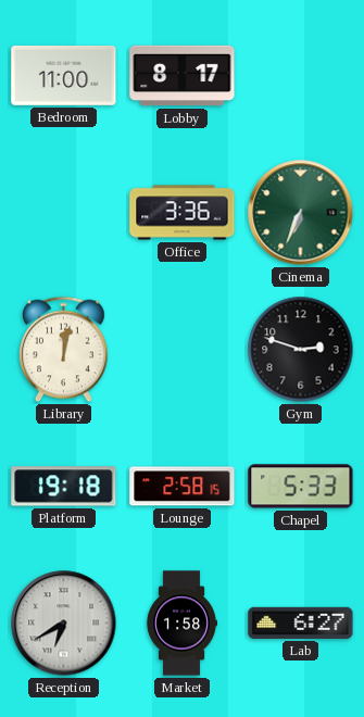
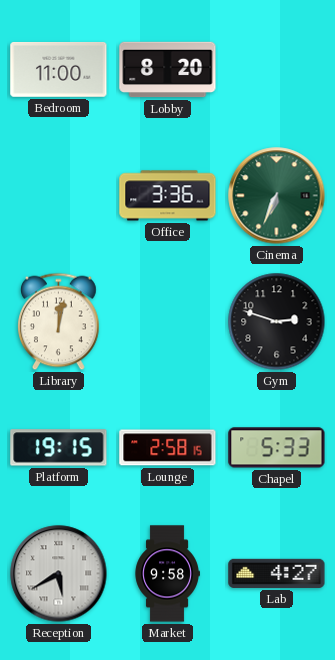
Lobby: 8:17 -> 8:20 (168, 70)
Platform: 19:18 -> 19:15 (59, 448)
Reception: 6:40 -> 5:40 (59, 574)
Market: 1:58 -> 9:58 (167, 574)
Lab: 6:27 -> 4:27 (277, 573)
